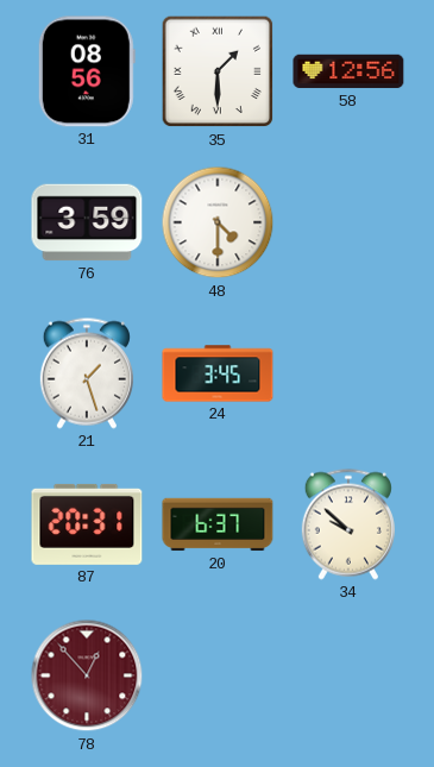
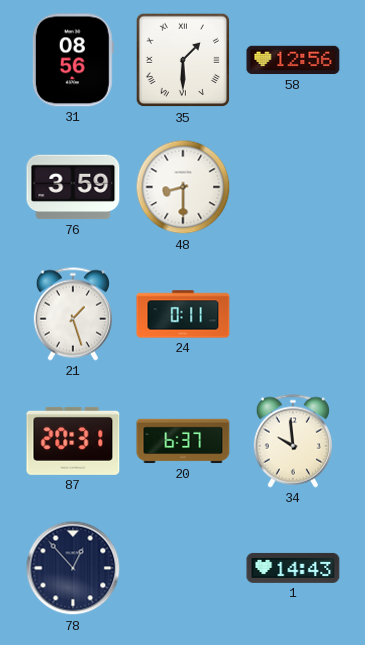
48: 4:30 -> 8:30 (183, 187)
24: 3:45 -> 0:11 (183, 314)
34: 9:52 -> 9:59 (293, 441)
78 dial: burgundy -> navy (73, 568)
1: none -> 14:43 (293, 568)
